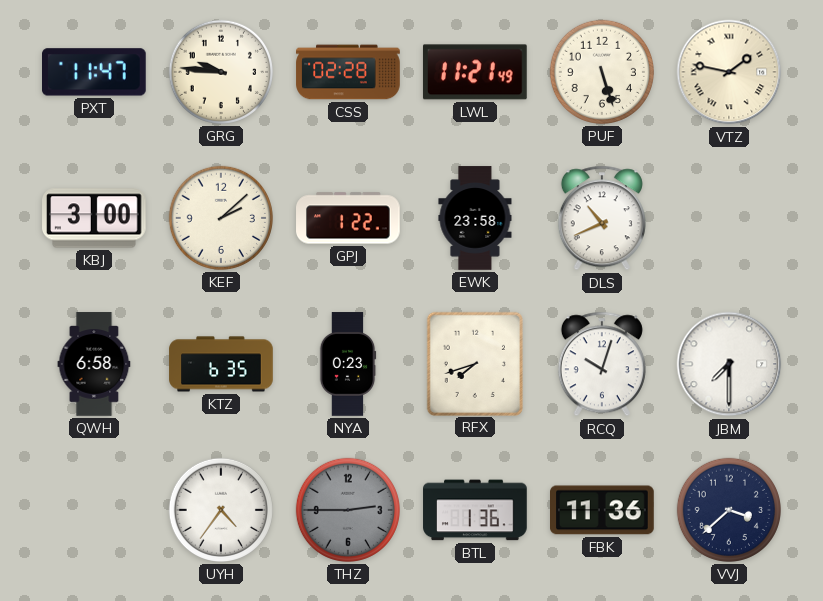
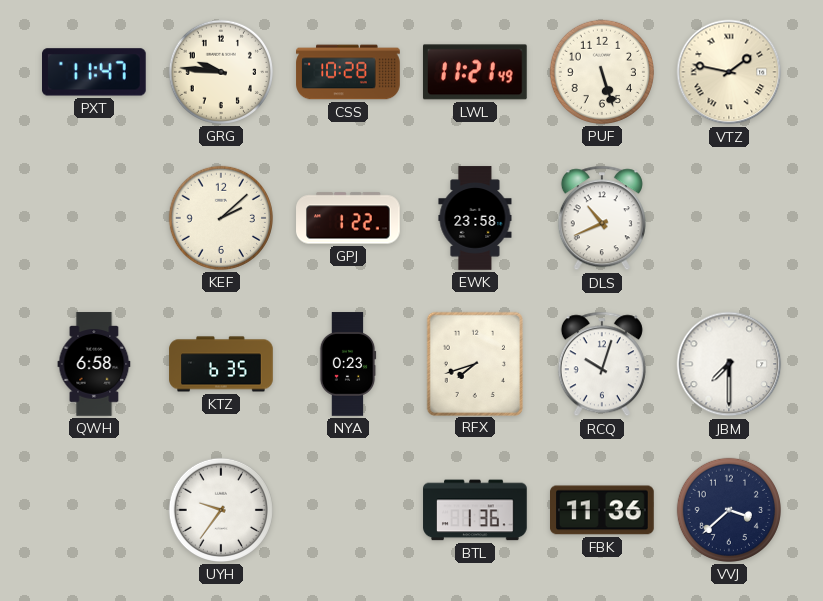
CSS: 02:28 -> 10:28 (348, 72)
KBJ: 3:00 -> none (94, 218)
UYH: 4:36 -> 9:36 (221, 510)
THZ: 2:45 -> none (348, 510)
